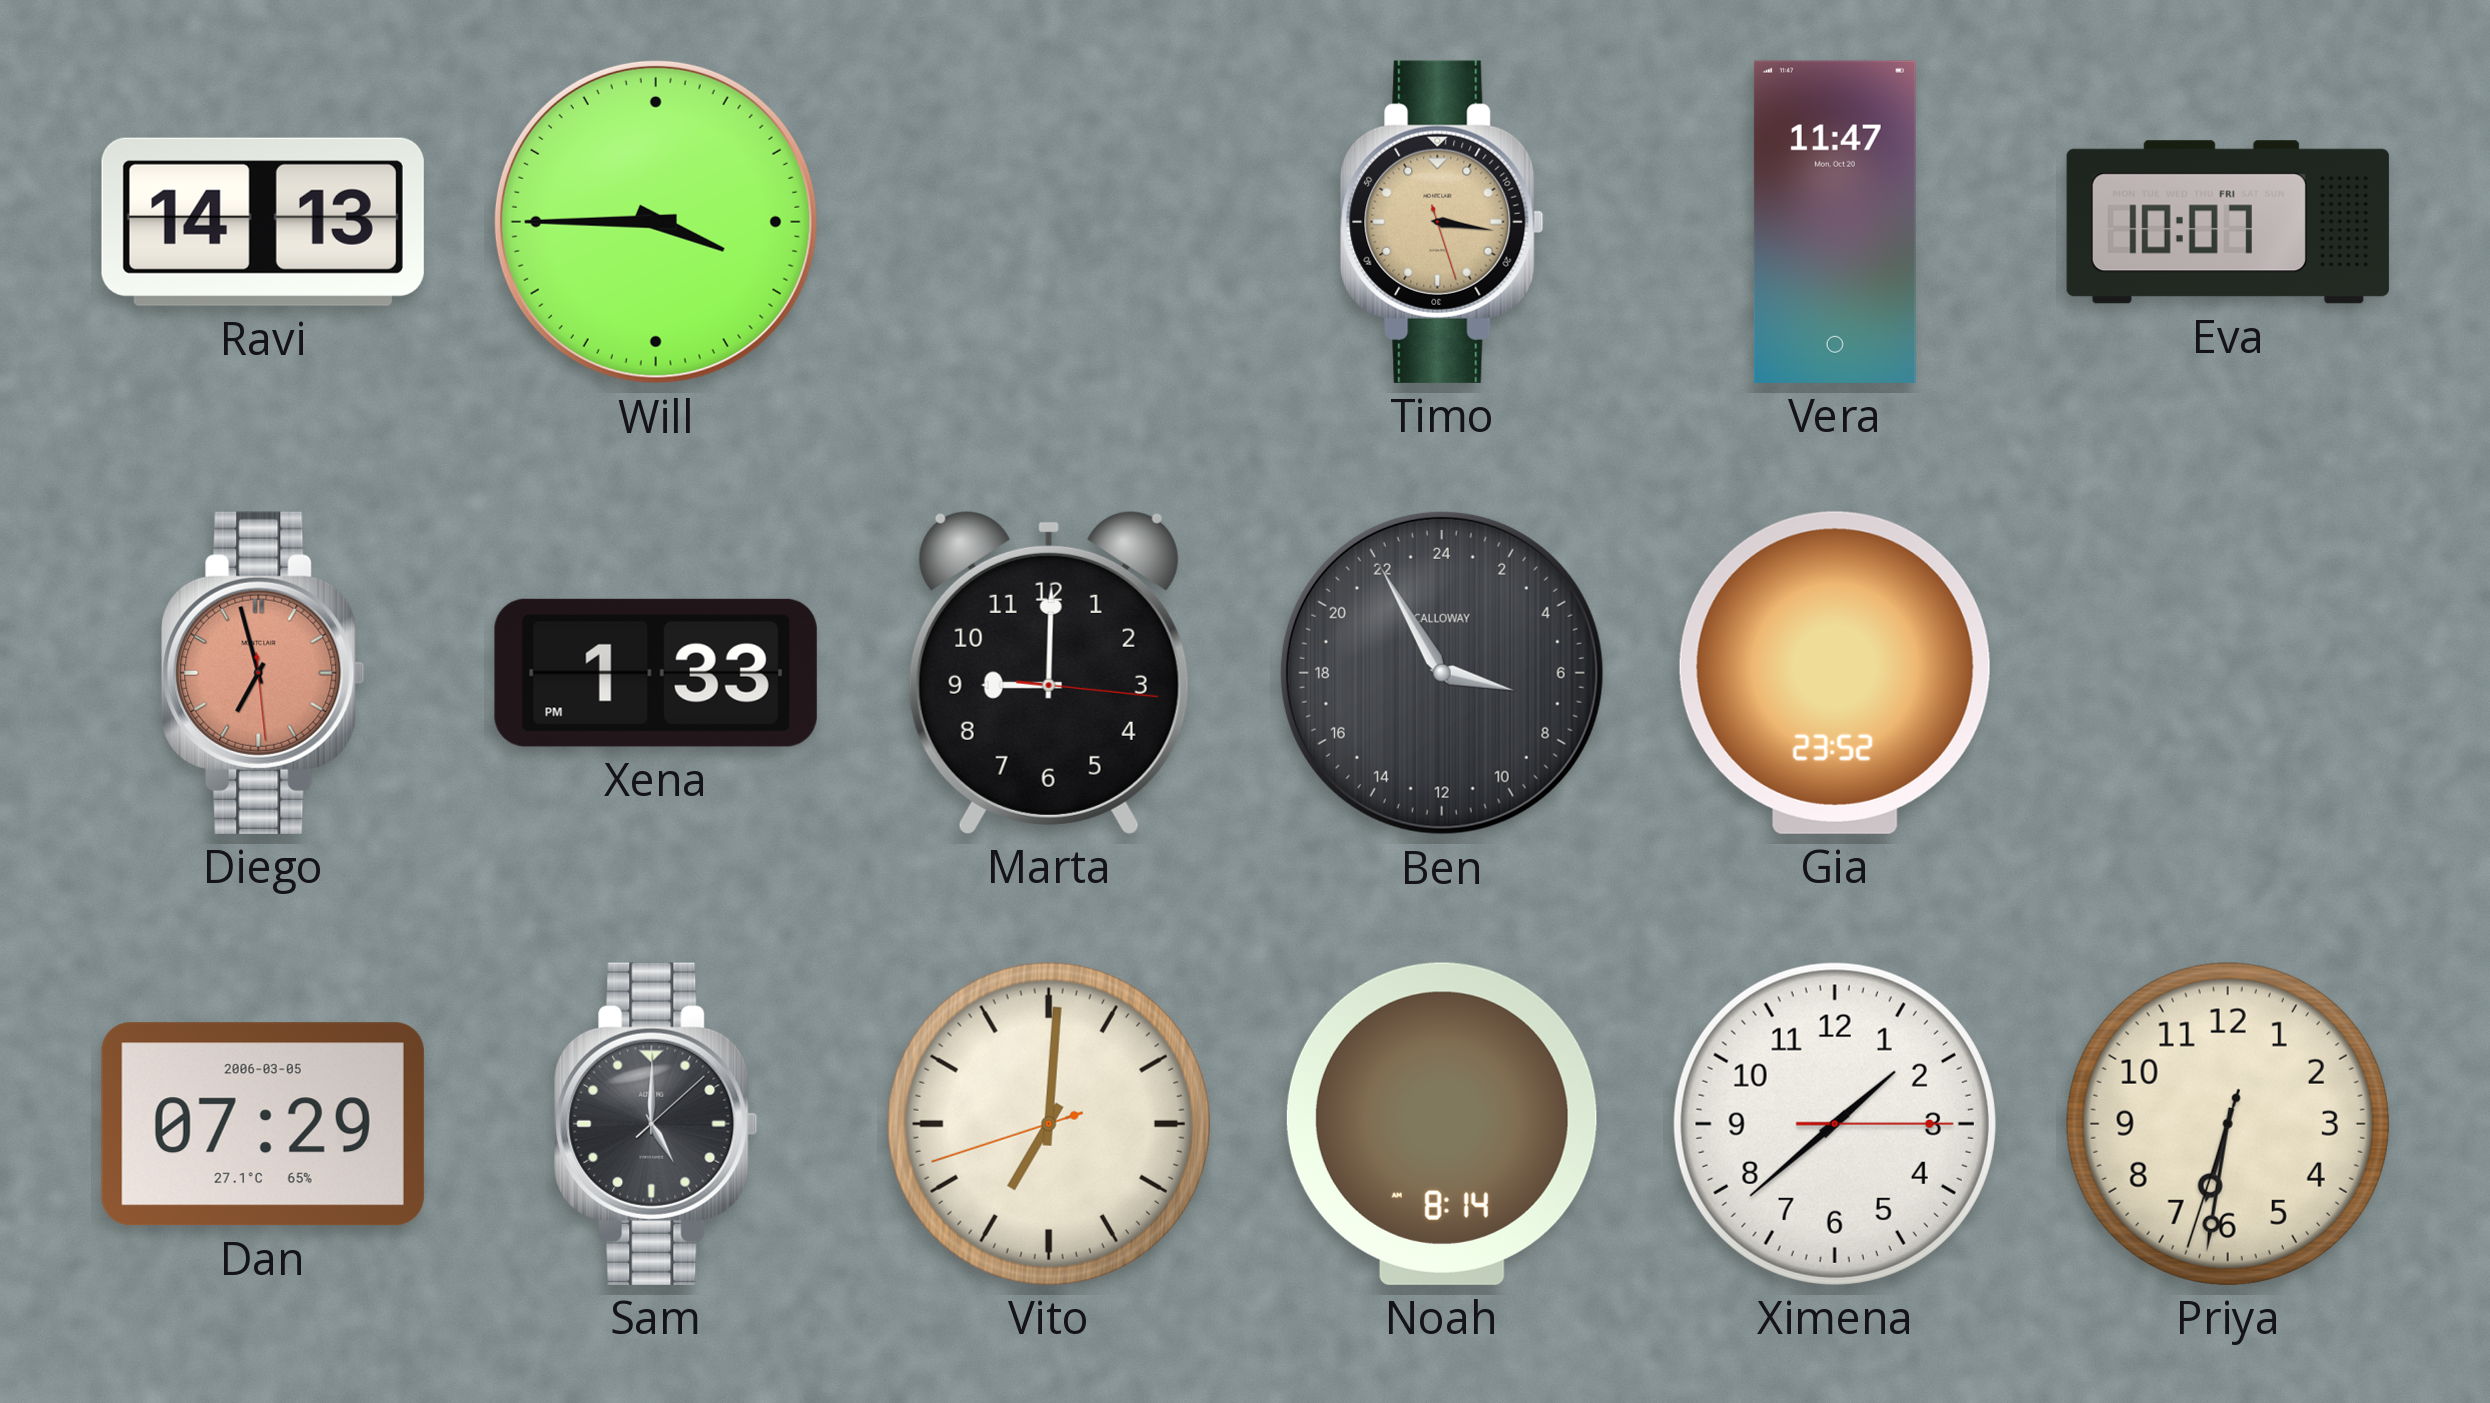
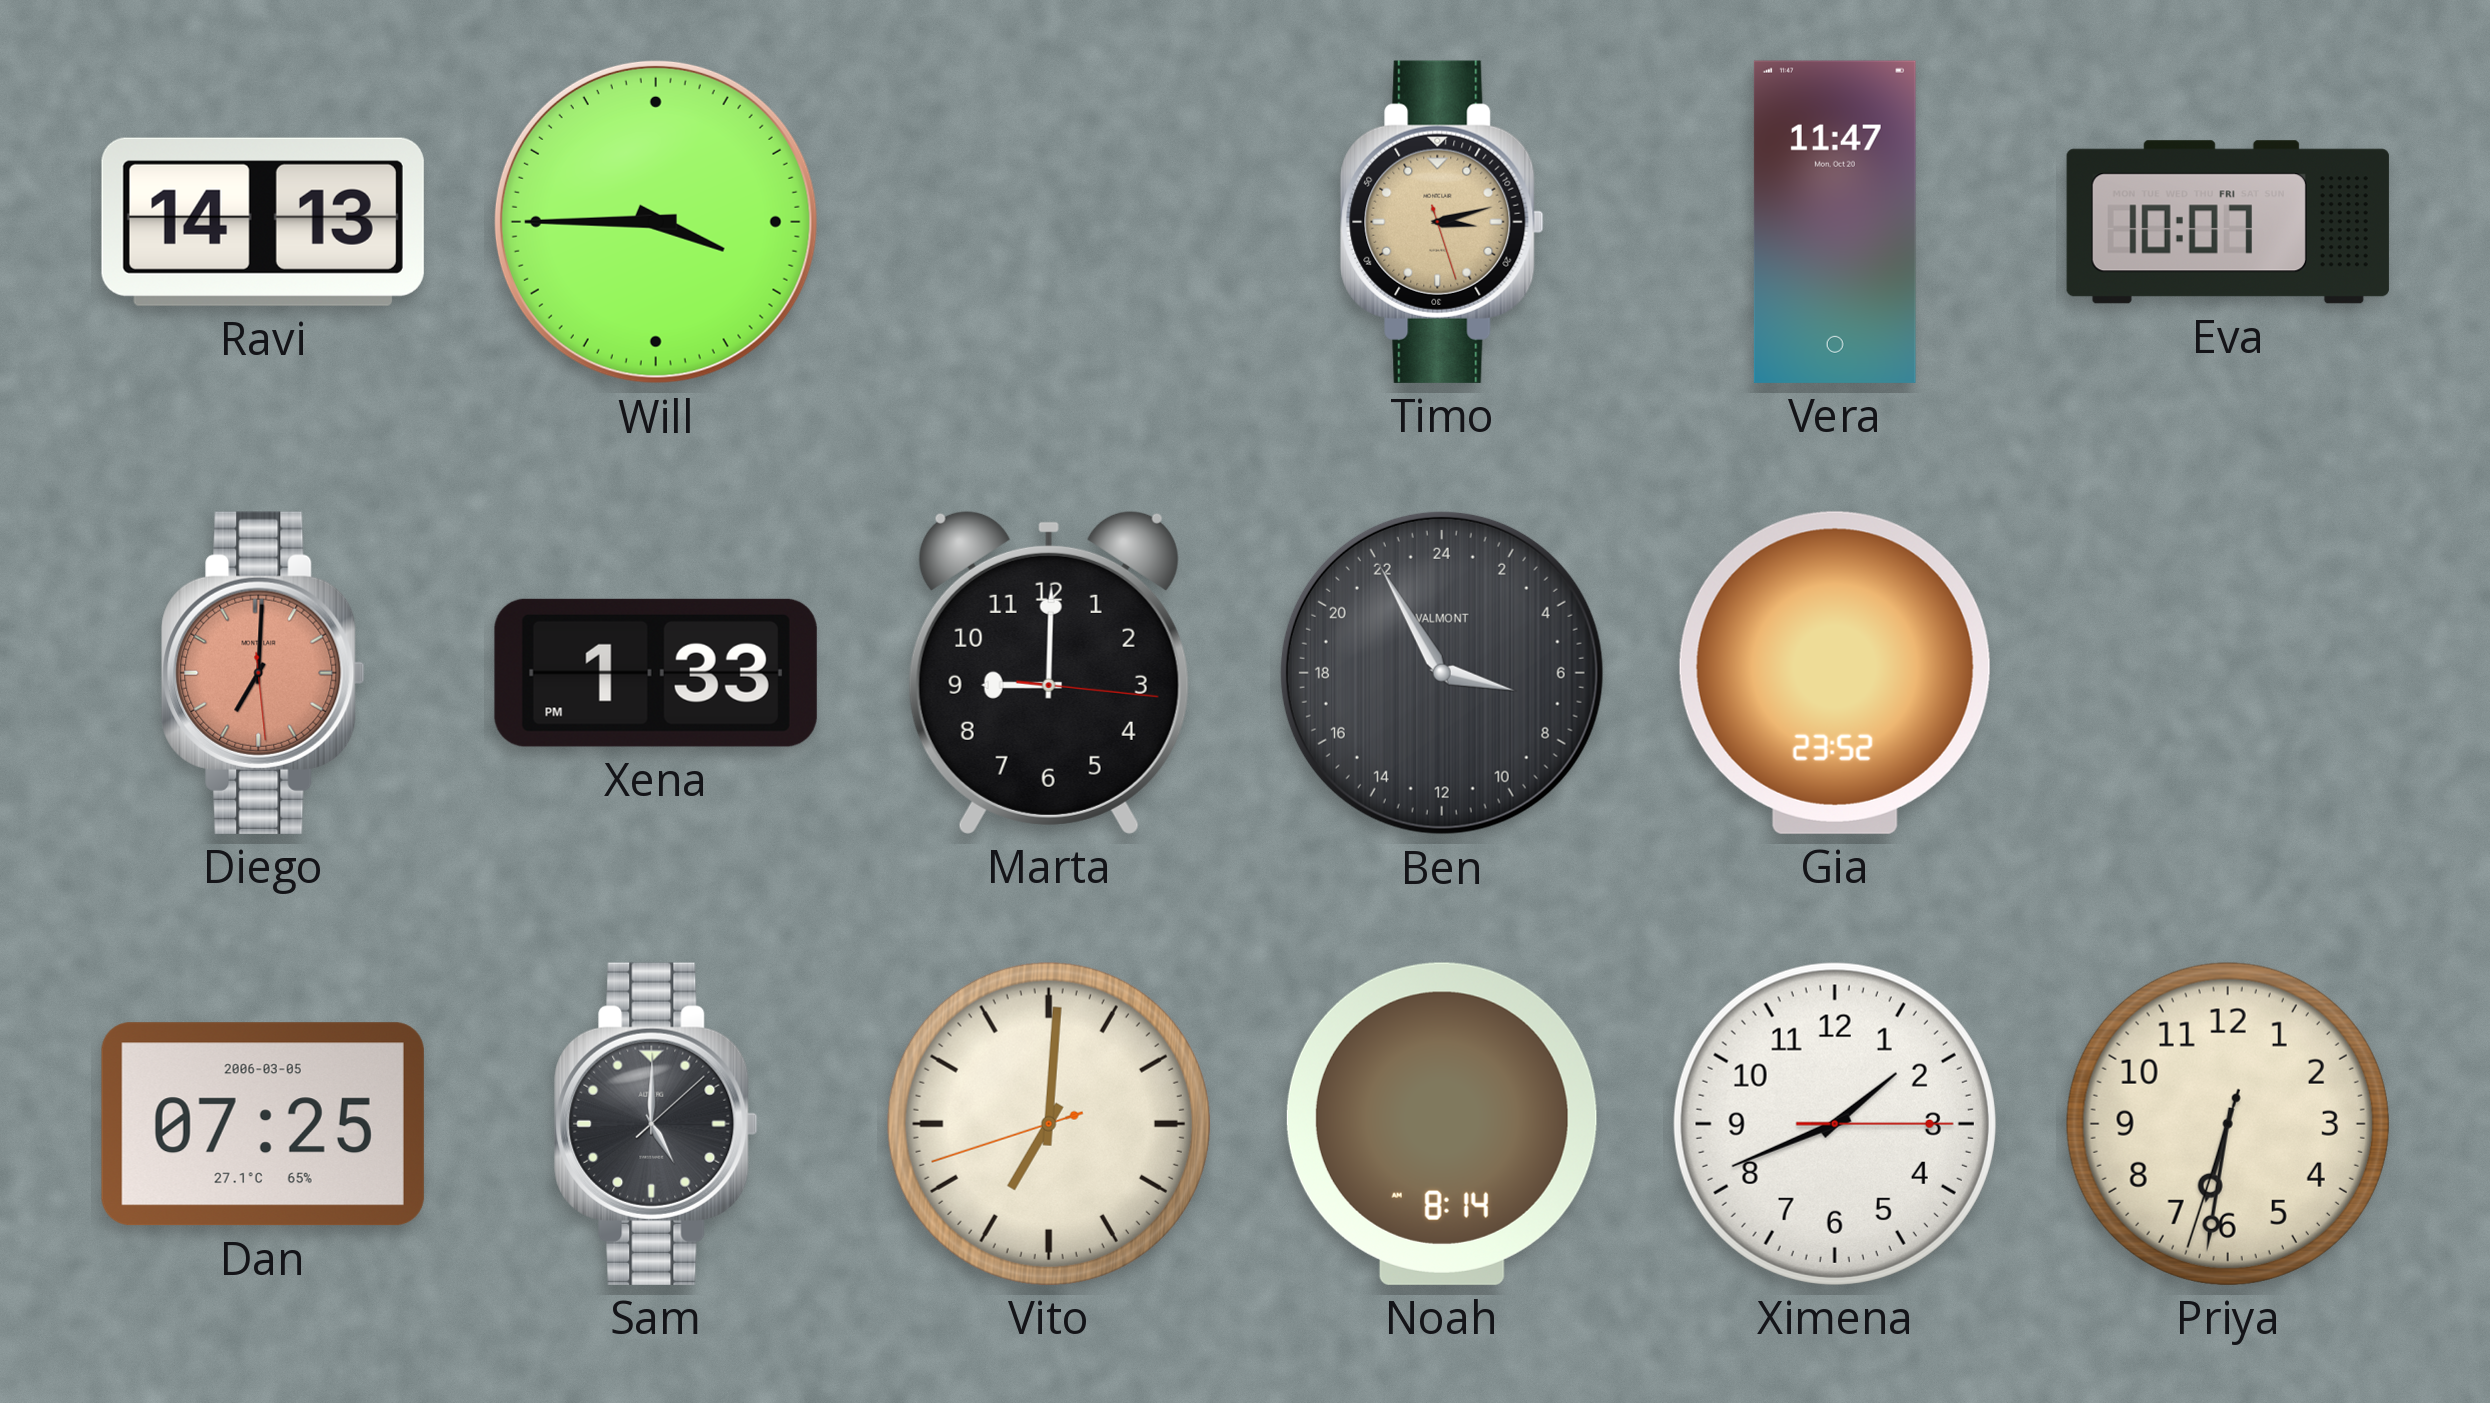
Timo: 3:16 -> 3:12 (1442, 222)
Diego: 6:57 -> 7:00 (263, 673)
Ben brand: CALLOWAY -> VALMONT (1442, 673)
Dan: 07:29 -> 07:25 (263, 1124)
Ximena: 1:38 -> 1:41 (1835, 1124)
